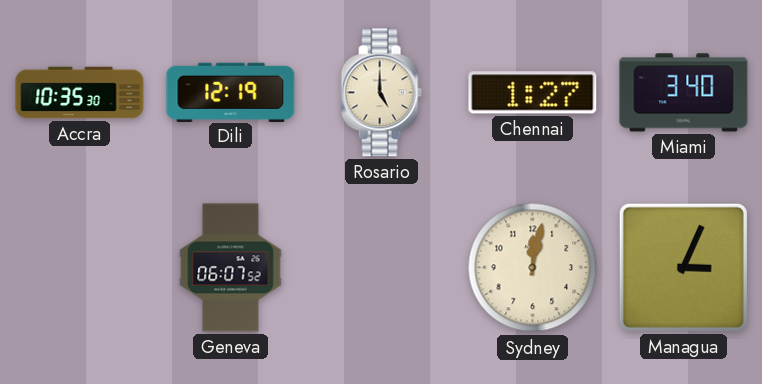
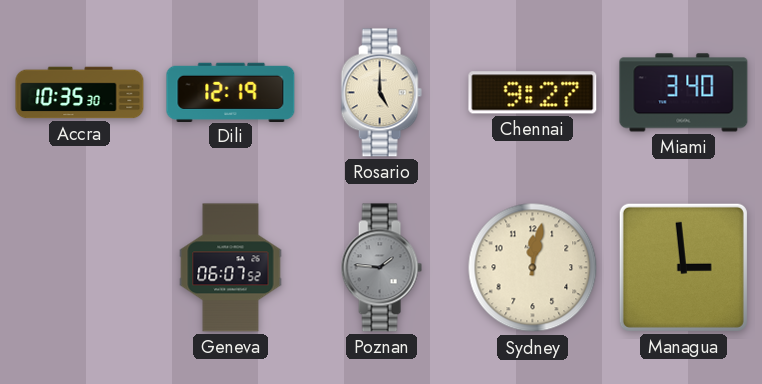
Chennai: 1:27 -> 9:27 (533, 93)
Poznan: none -> 1:46 (381, 268)
Managua: 3:04 -> 2:59 (683, 267)
